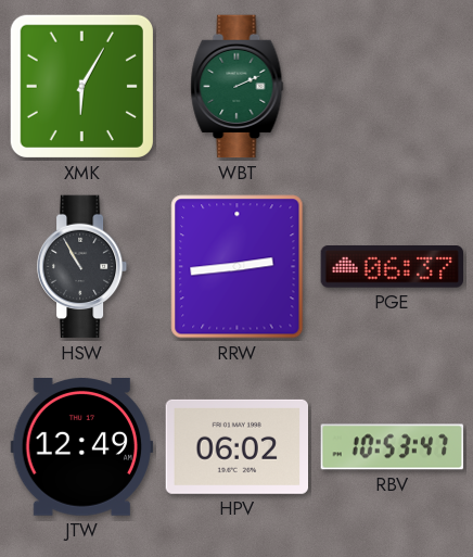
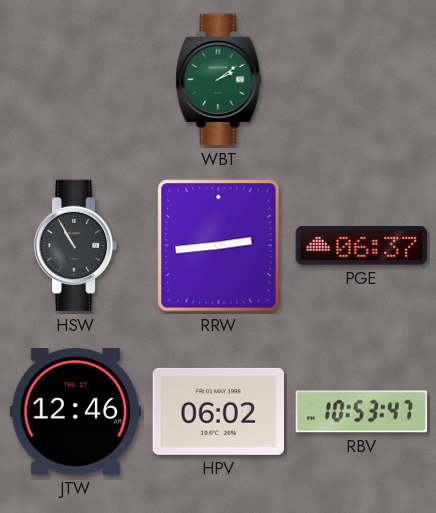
XMK: 6:05 -> none (81, 86)
WBT: 2:11 -> 2:09 (219, 80)
JTW: 12:49 -> 12:46 (76, 412)
